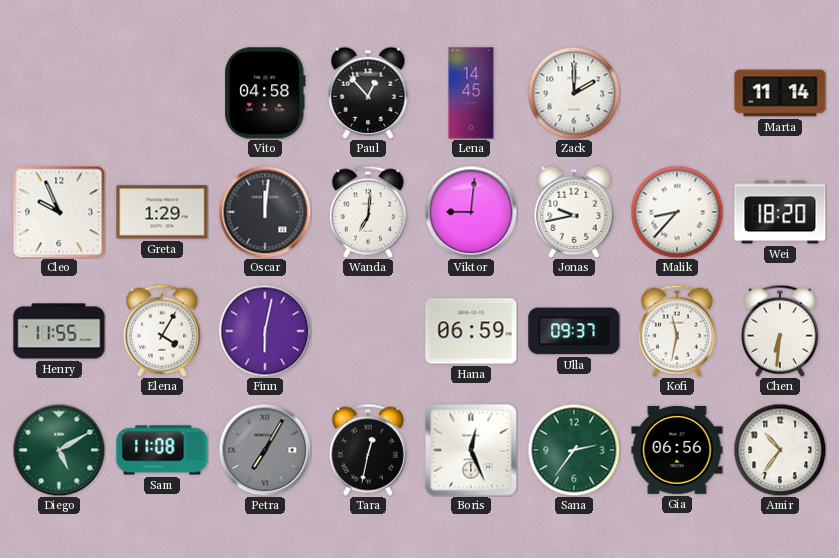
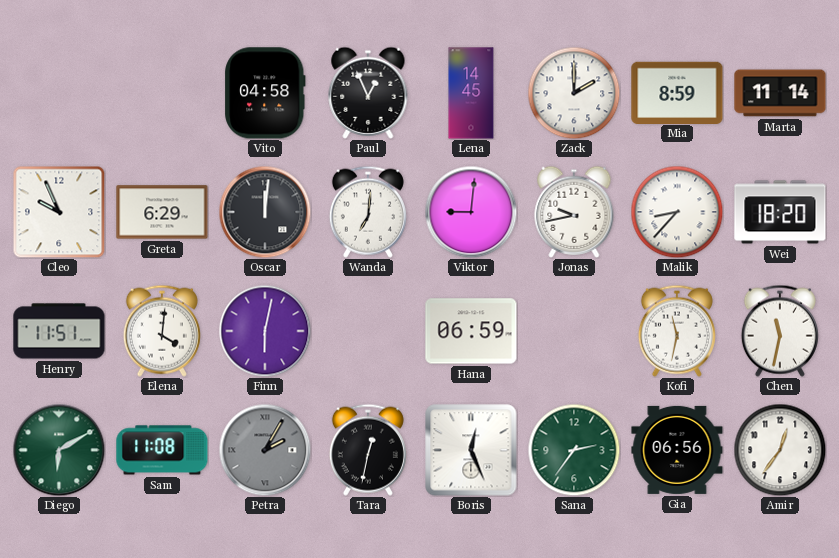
Paul: 12:53 -> 12:56 (368, 93)
Mia: none -> 8:59 (677, 92)
Greta: 1:29 -> 6:29 (162, 212)
Henry: 11:55 -> 11:51 (59, 331)
Elena: 4:05 -> 4:01 (162, 331)
Ulla: 09:37 -> none (574, 331)
Chen: 6:31 -> 11:32 (780, 331)
Diego: 5:10 -> 6:10 (59, 450)
Petra: 7:05 -> 2:05 (265, 450)
Amir: 10:36 -> 12:36 (780, 450)
